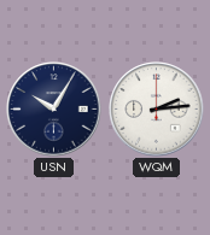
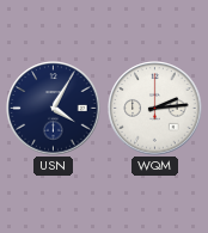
USN: 10:05 -> 4:05 (54, 109)
